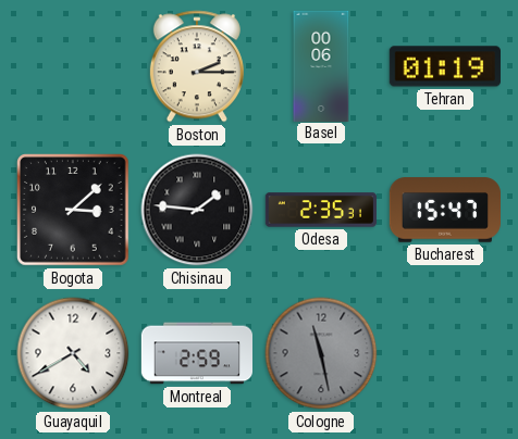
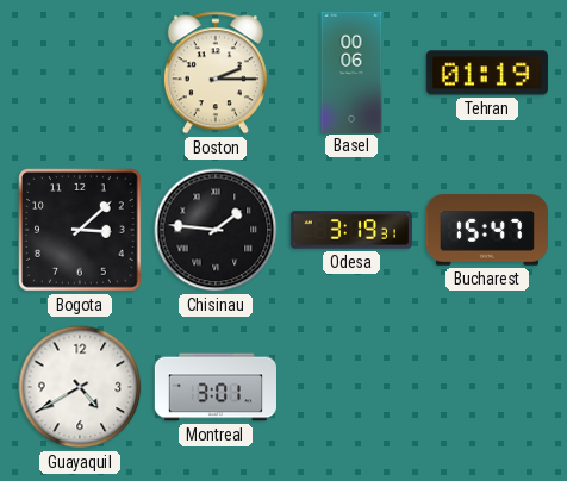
Odesa: 2:35 -> 3:19 (350, 230)
Montreal: 2:59 -> 3:01 (214, 387)
Cologne: 11:28 -> none (321, 353)
